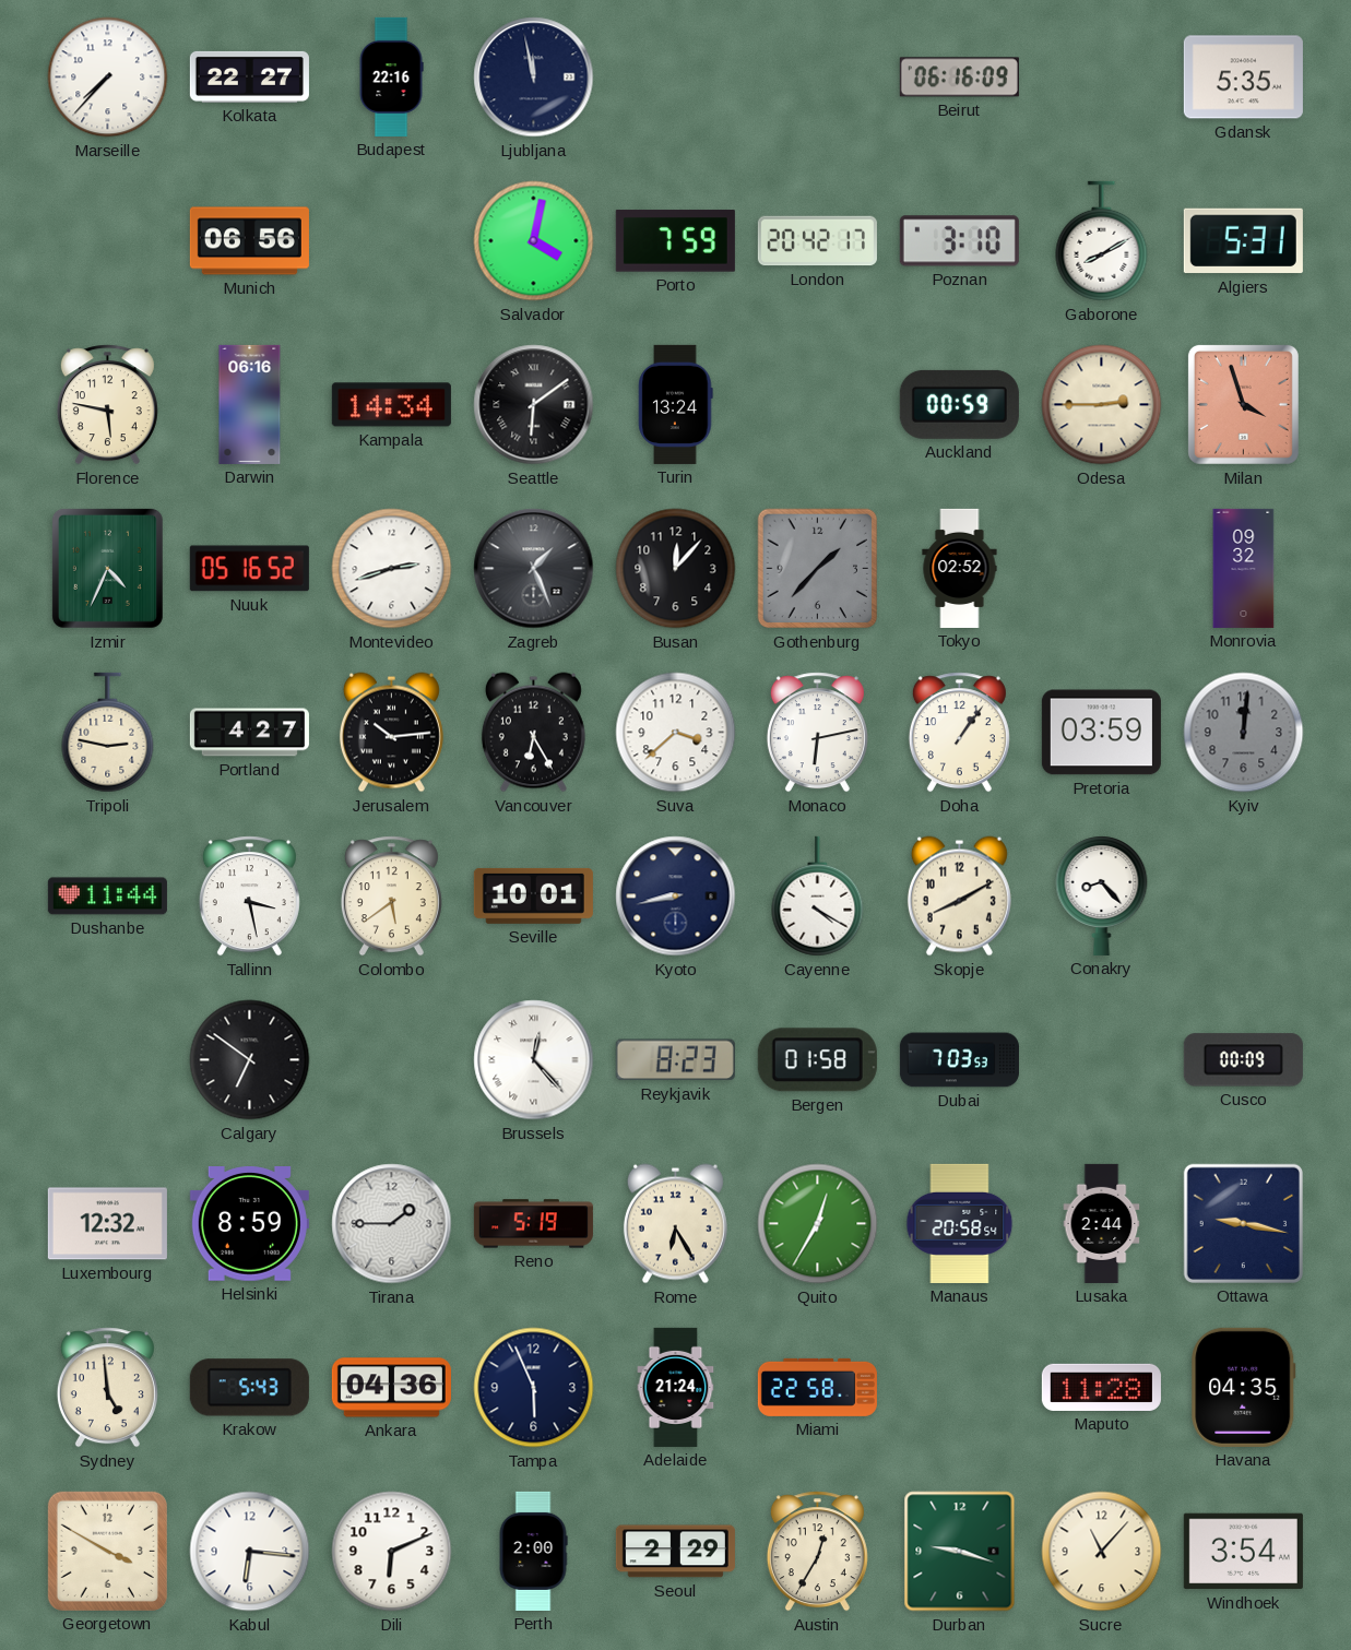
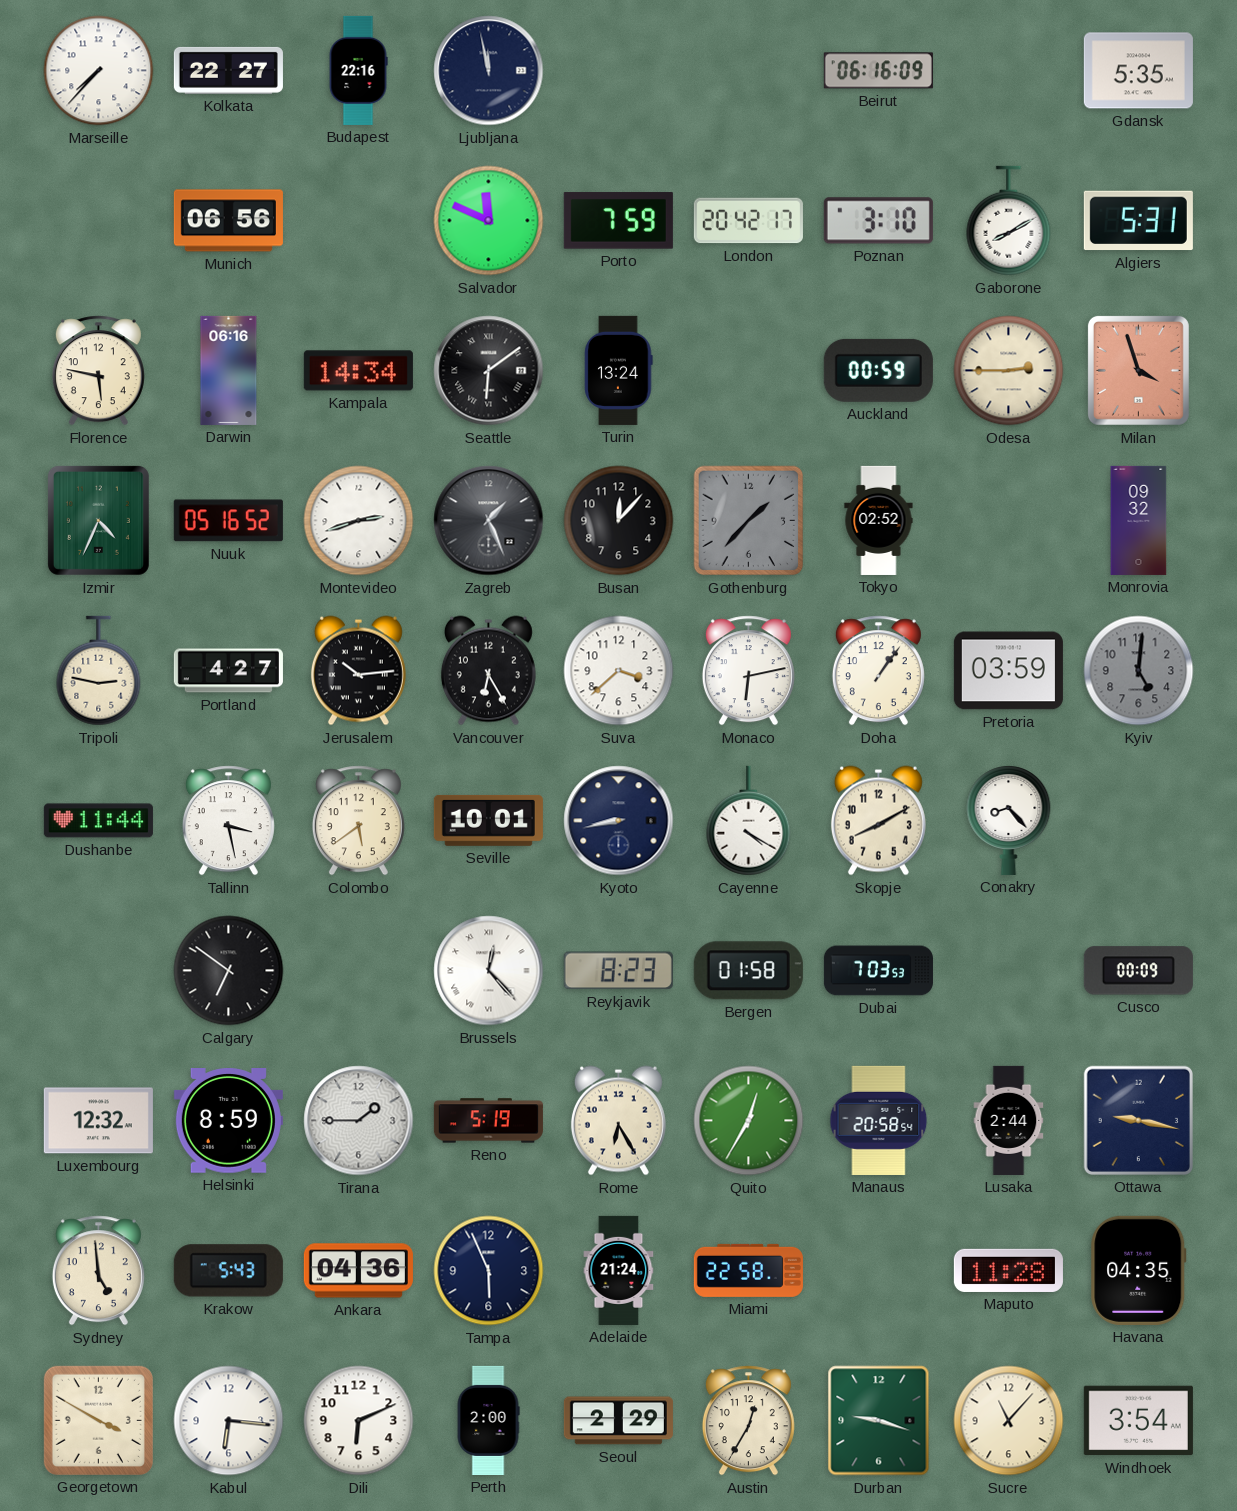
Salvador: 4:02 -> 11:49 (489, 221)
Kyiv: 12:01 -> 5:01 (1139, 671)
